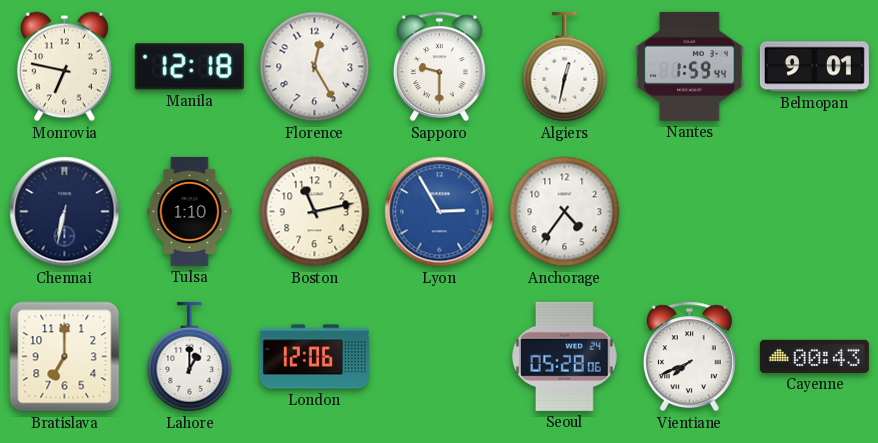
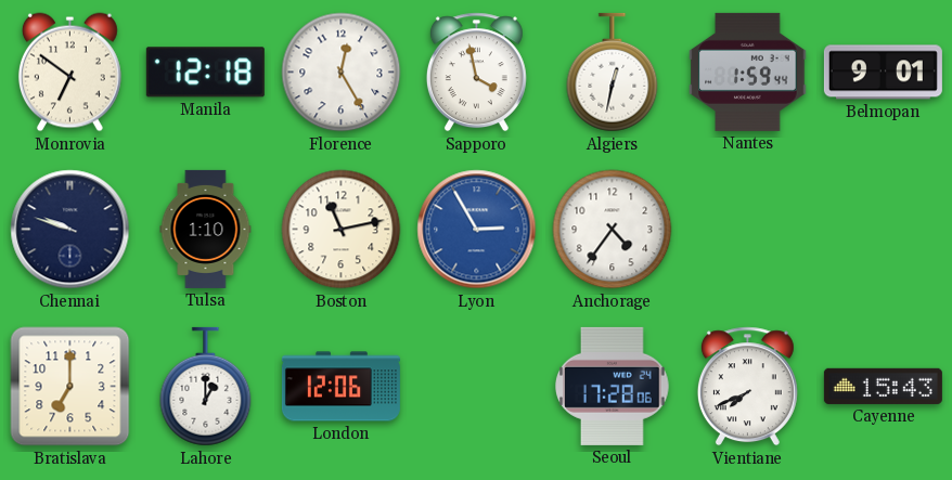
Monrovia: 6:47 -> 6:51 (69, 73)
Sapporo: 9:30 -> 3:58 (476, 73)
Chennai: 6:32 -> 9:48 (70, 230)
Seoul: 05:28 -> 17:28 (613, 386)
Cayenne: 00:43 -> 15:43 (883, 386)
